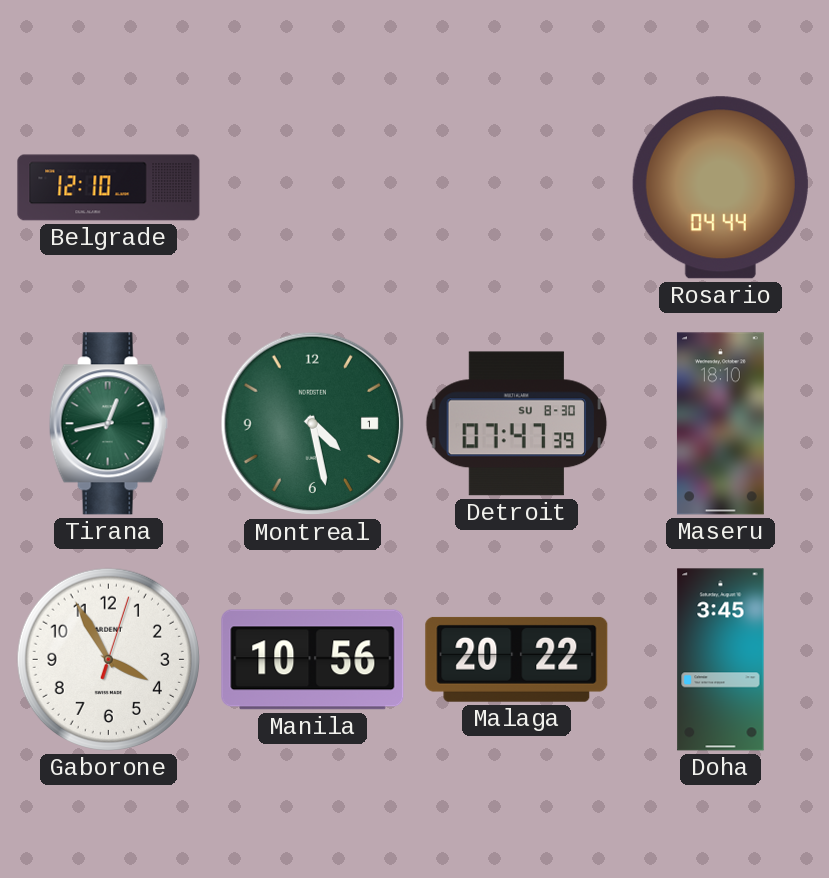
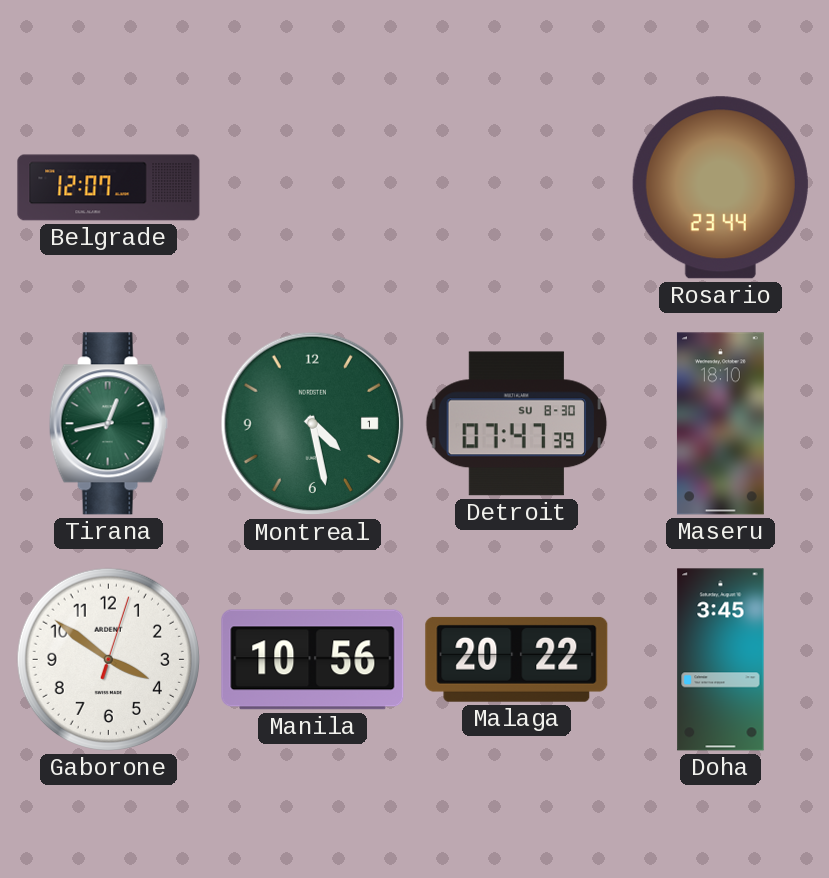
Belgrade: 12:10 -> 12:07 (109, 188)
Rosario: 04:44 -> 23:44 (720, 188)
Gaborone: 3:55 -> 3:51 (108, 659)
